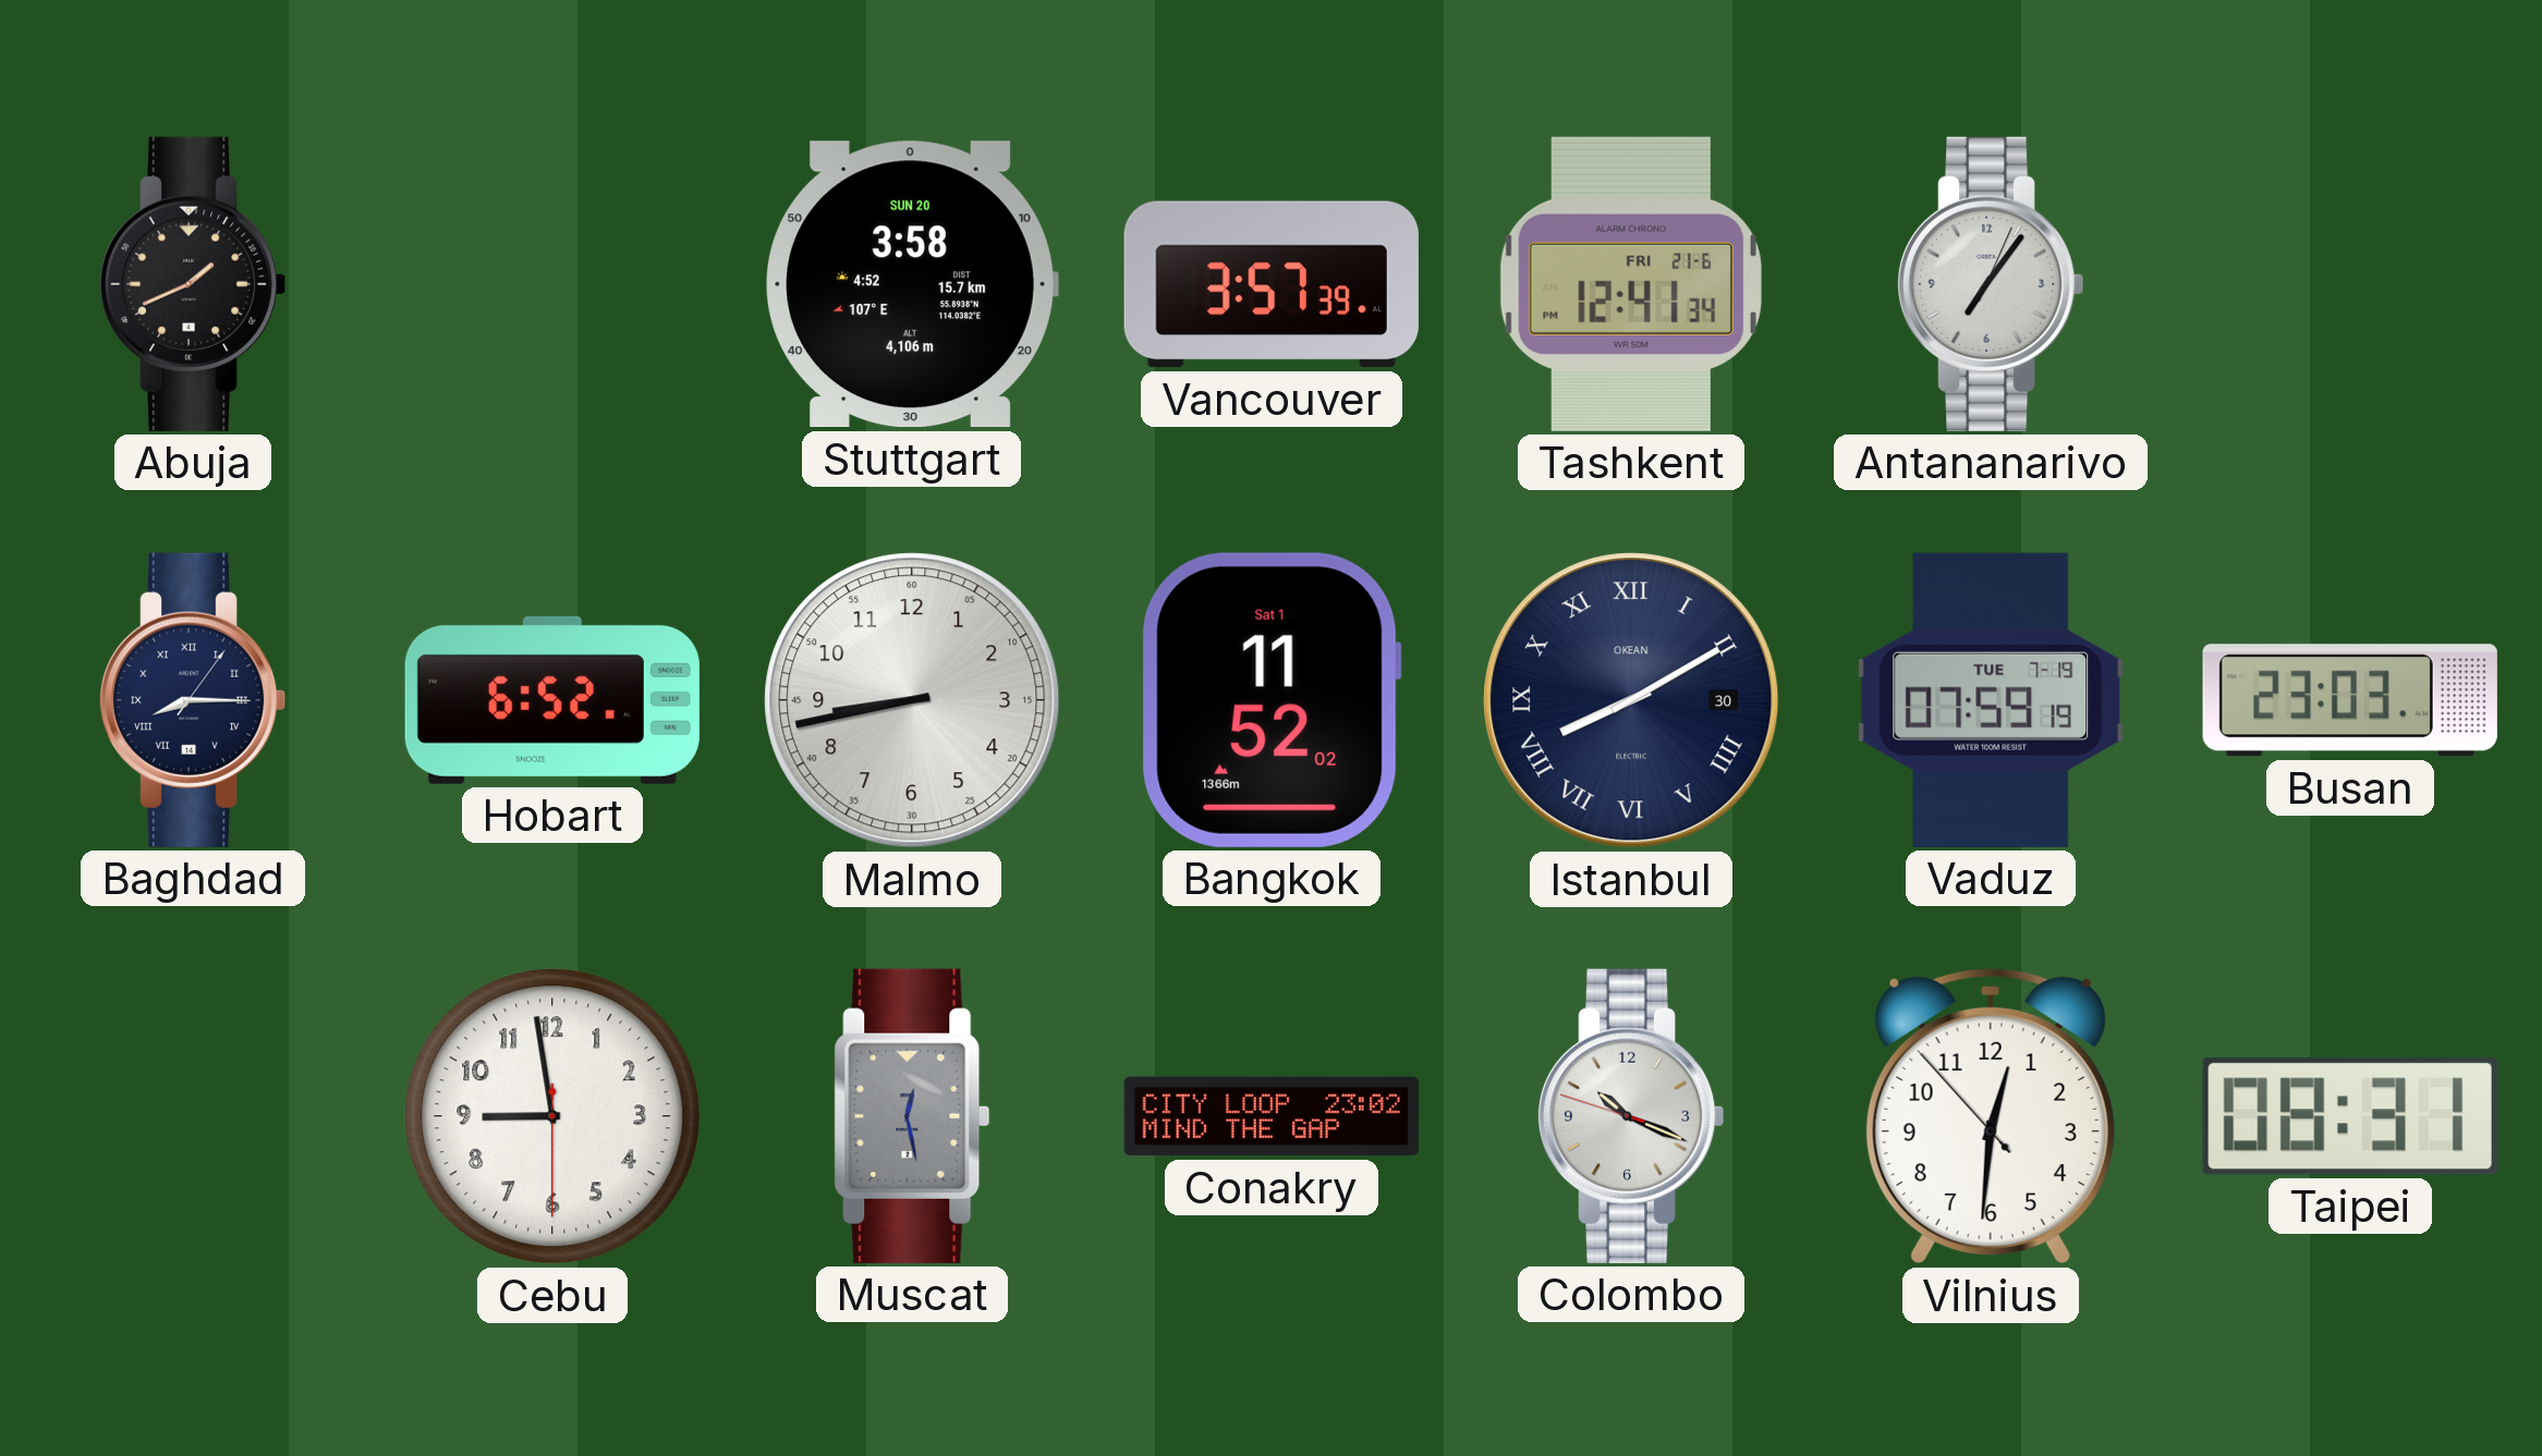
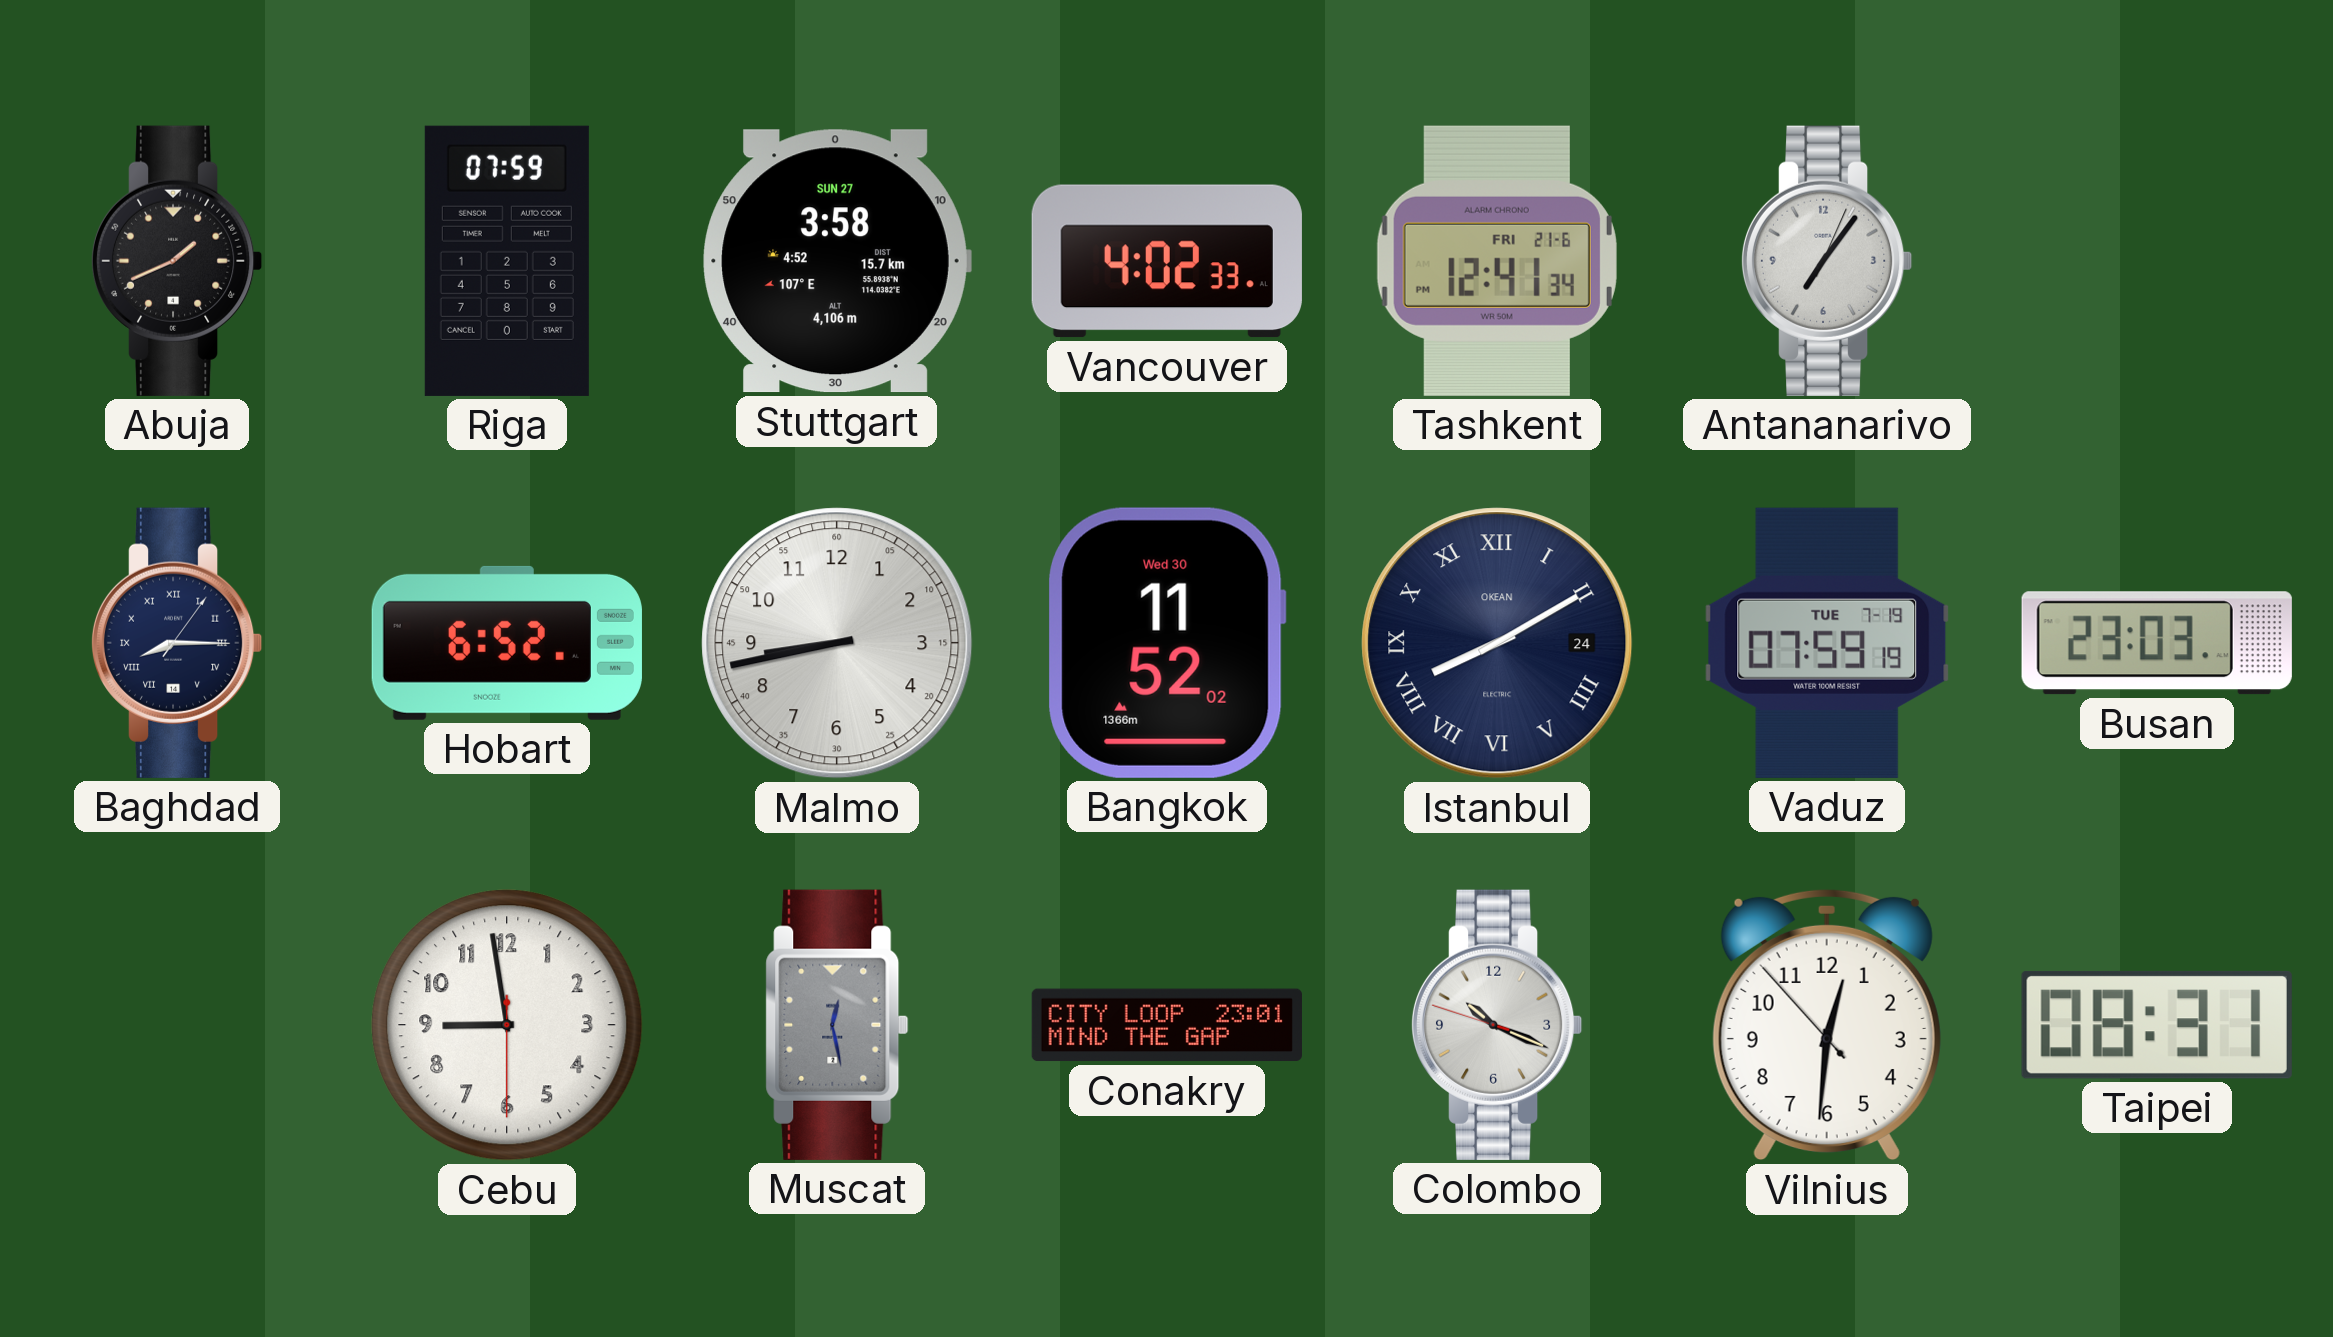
Riga: none -> 07:59 (507, 261)
Stuttgart date: SUN 20 -> SUN 27 (837, 261)
Vancouver: 3:57 -> 4:02 (1167, 261)
Bangkok date: Sat 1 -> Wed 30 (1167, 643)
Istanbul date: 30 -> 24 (1497, 643)
Conakry: 23:02 -> 23:01 (1167, 1025)
